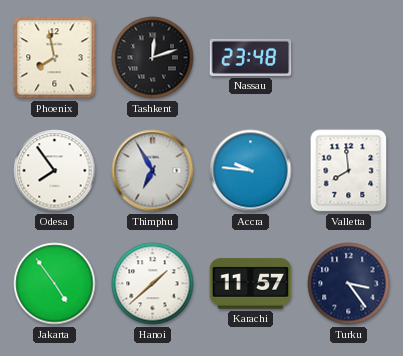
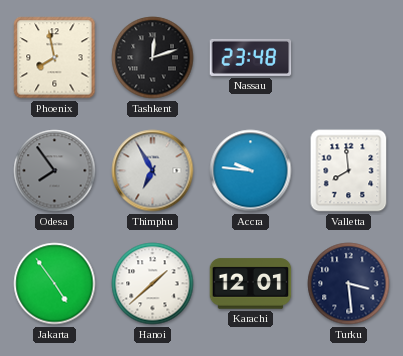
Odesa dial: white -> grey (55, 171)
Karachi: 11:57 -> 12:01 (251, 284)
Turku: 3:24 -> 3:29 (349, 284)
